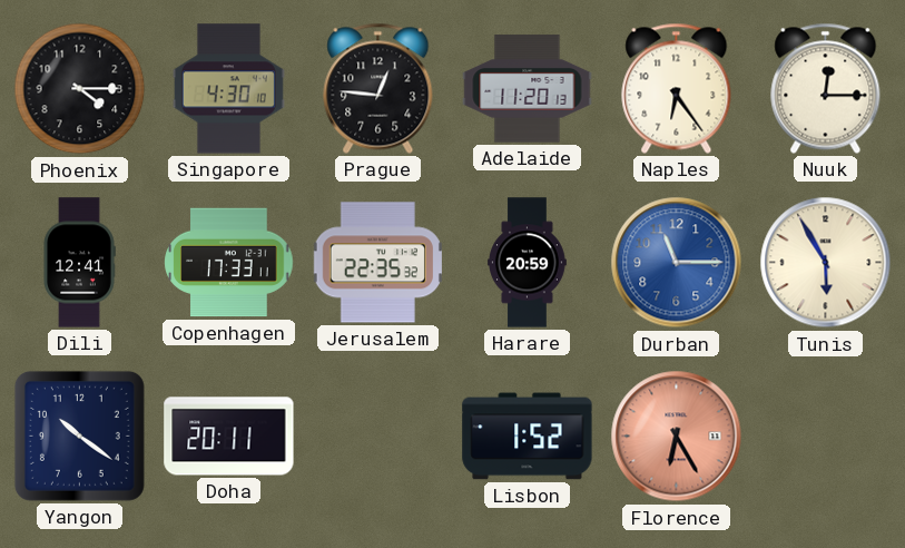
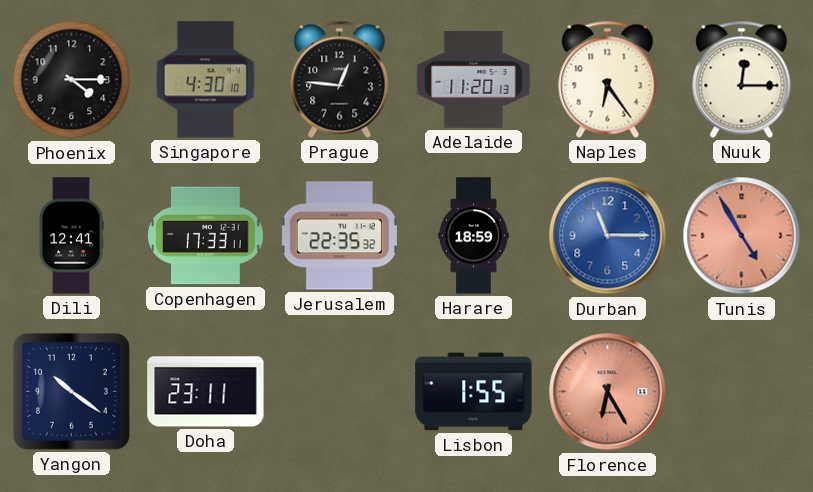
Harare: 20:59 -> 18:59 (474, 236)
Tunis: 5:55 -> 4:55 (742, 236)
Tunis dial: cream -> salmon (742, 236)
Doha: 20:11 -> 23:11 (206, 392)
Lisbon: 1:52 -> 1:55 (474, 392)
